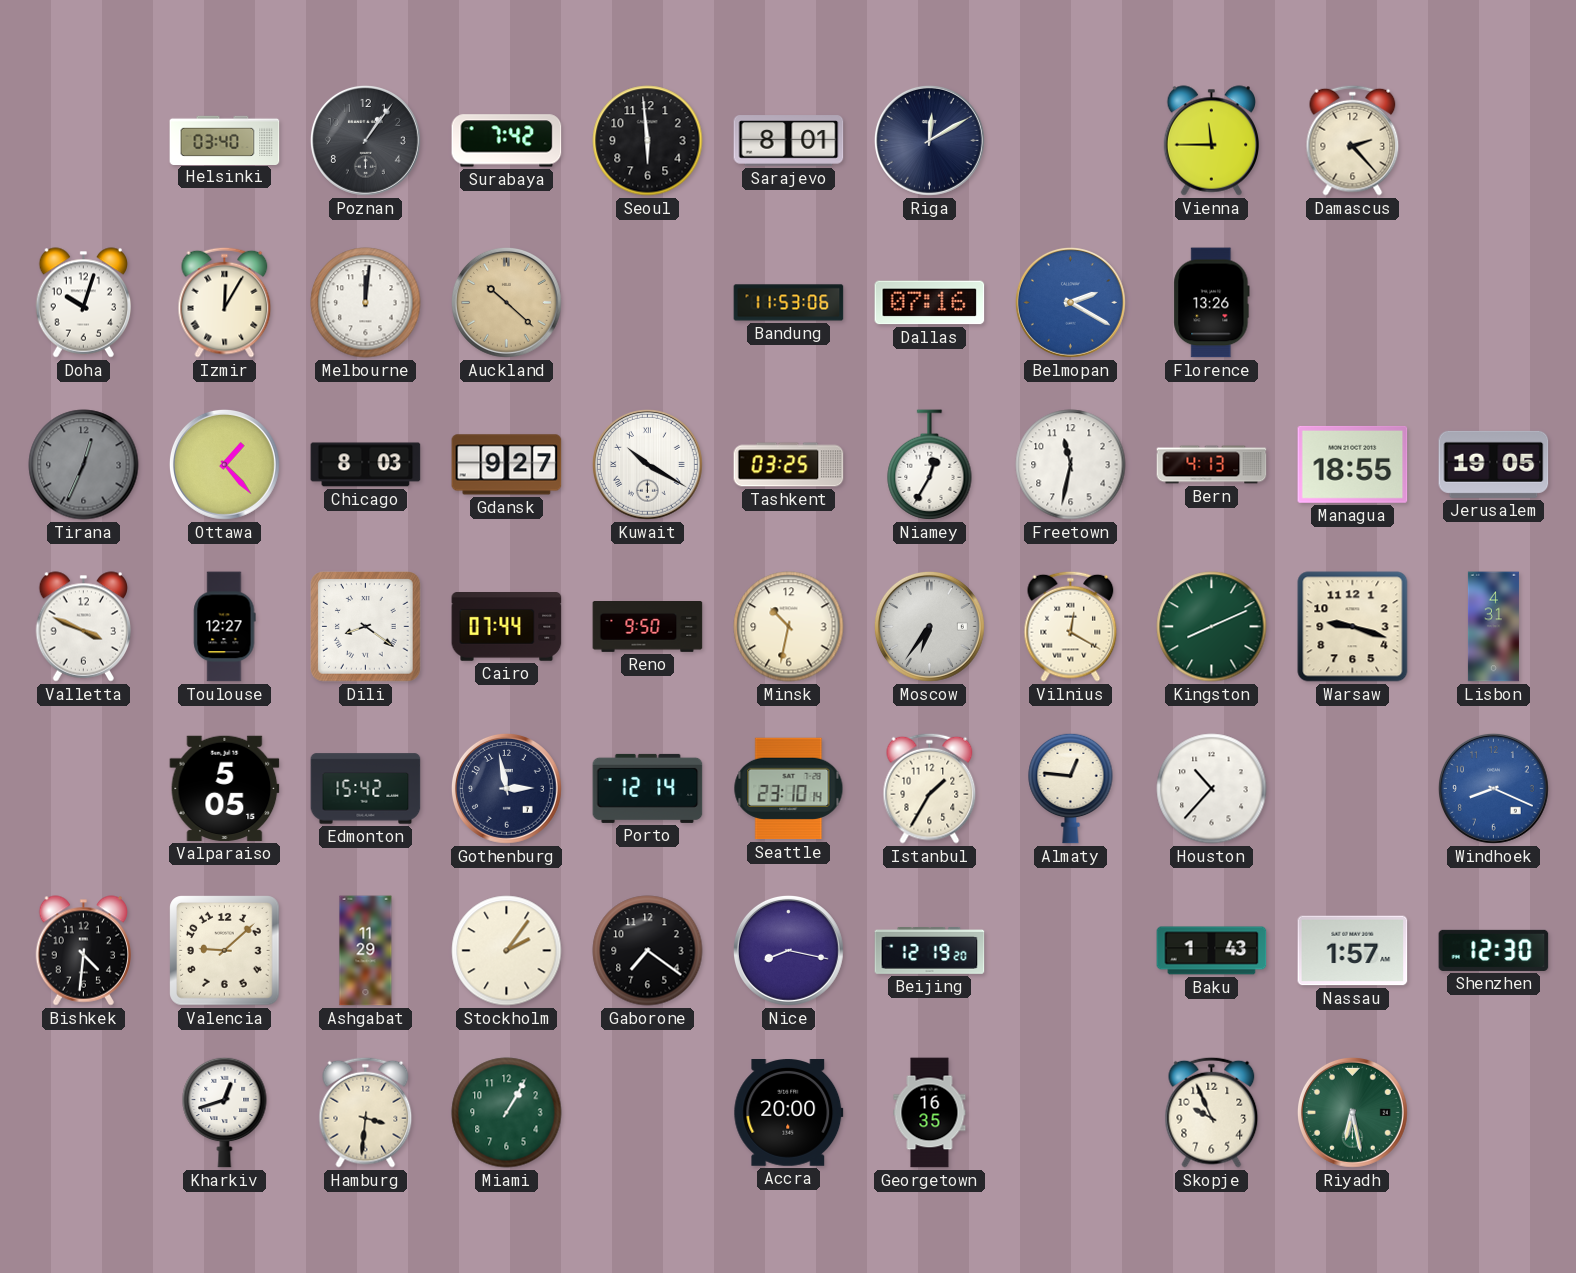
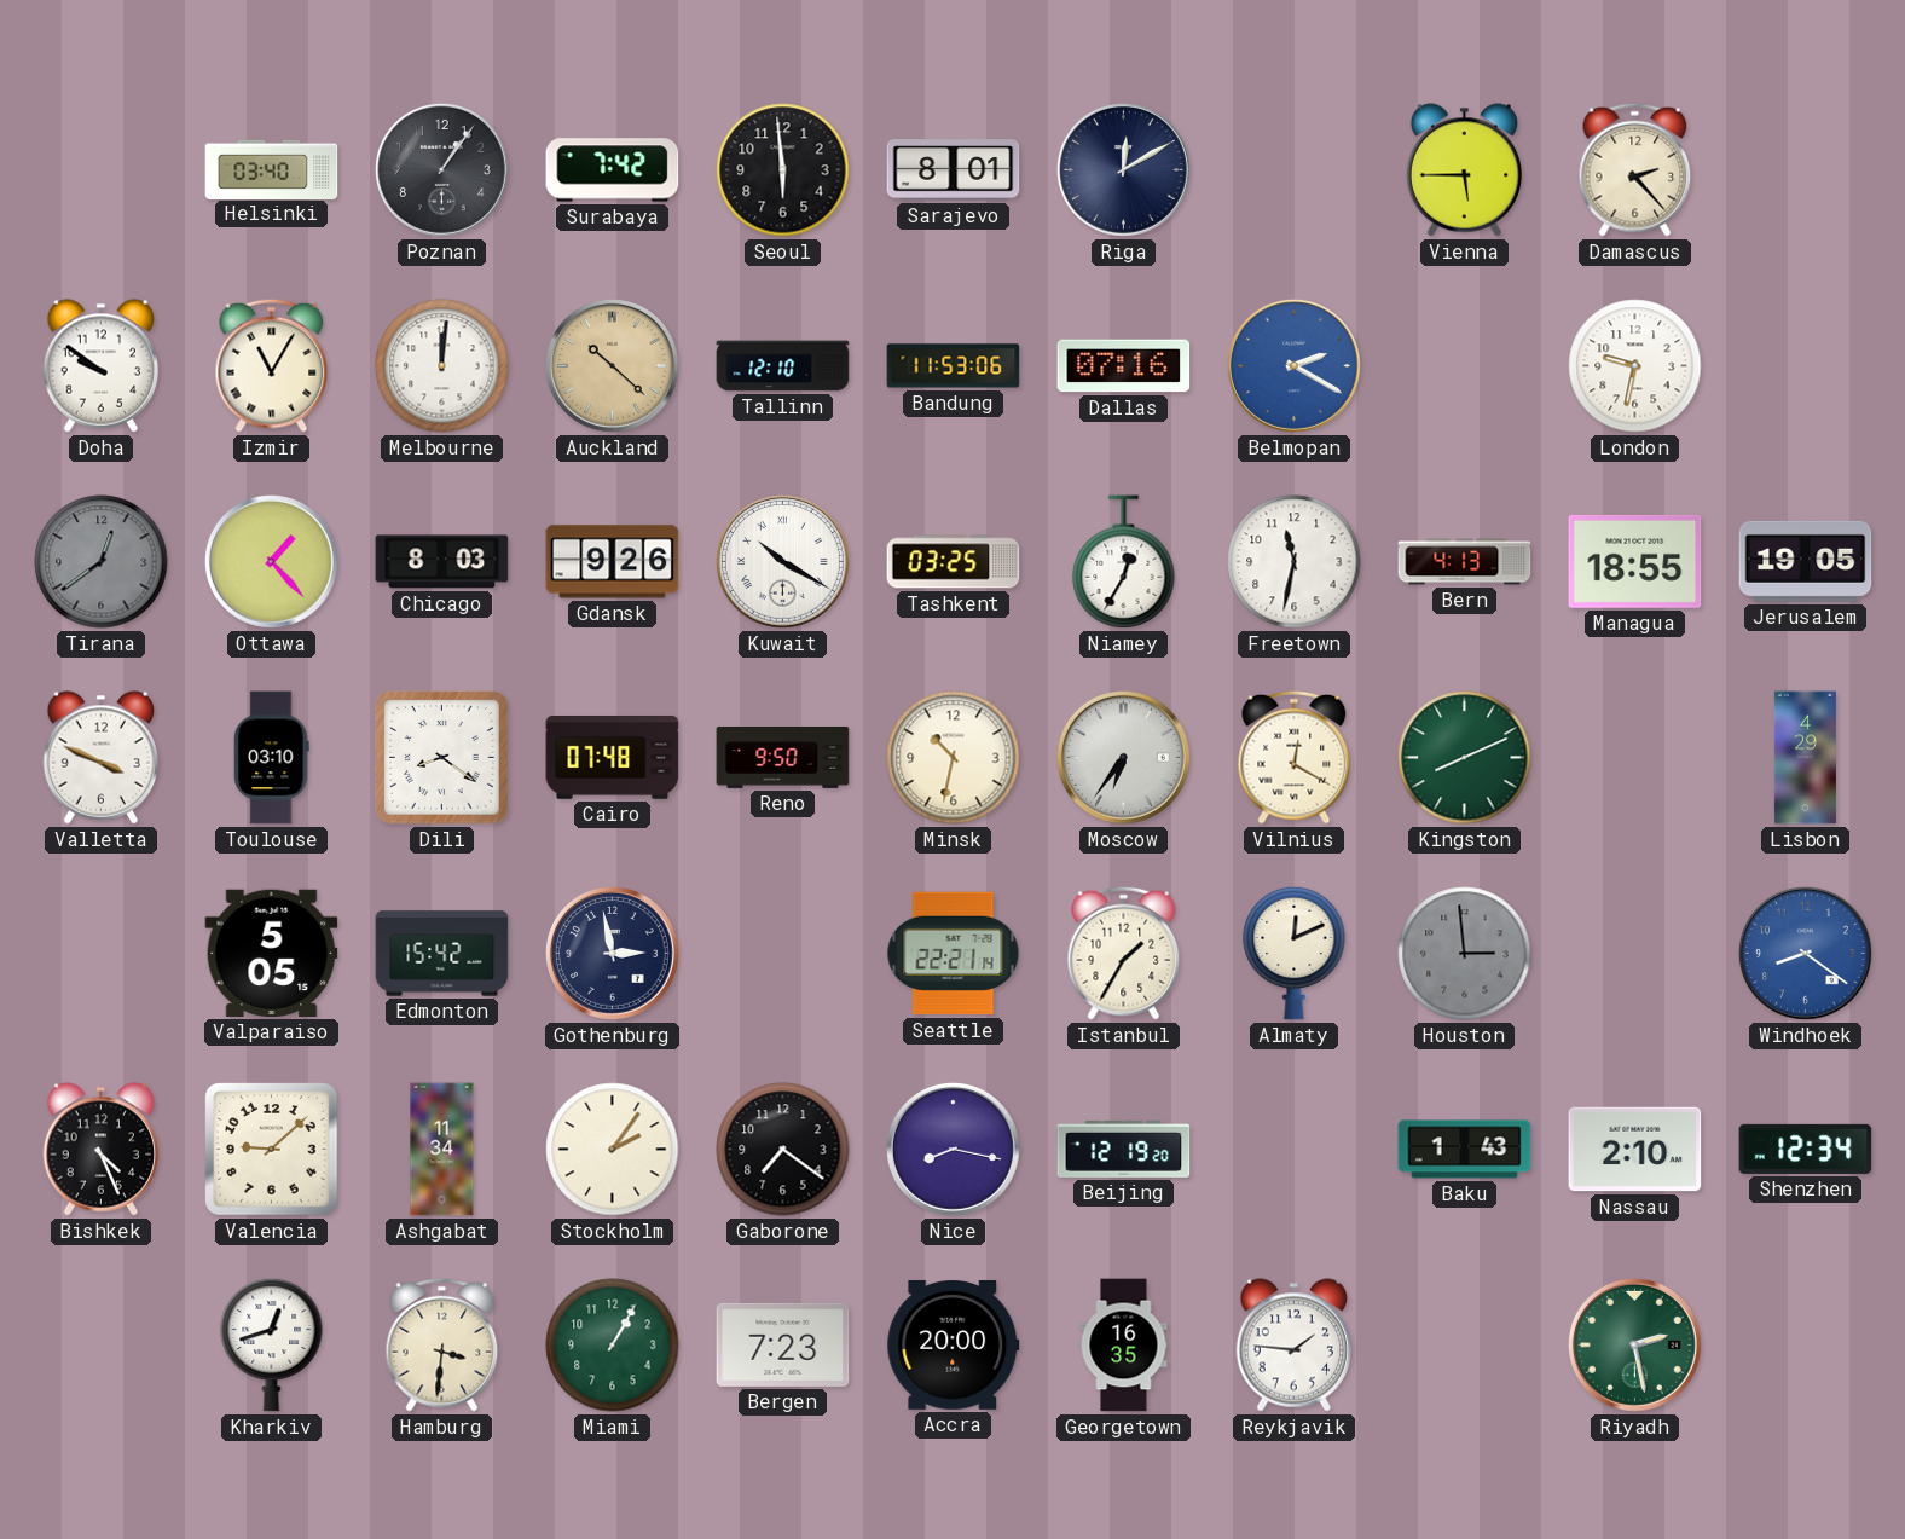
Vienna: 11:45 -> 5:45 (1464, 170)
Doha: 10:03 -> 9:51 (100, 366)
Izmir: 12:05 -> 11:05 (272, 365)
Tallinn: none -> 12:10 (783, 366)
Florence: 13:26 -> none (1212, 303)
London: none -> 9:32 (1635, 366)
Tirana: 12:34 -> 12:39 (102, 562)
Gdansk: 9:27 -> 9:26 (613, 562)
Toulouse: 12:27 -> 03:10 (272, 758)
Cairo: 07:44 -> 07:48 (613, 758)
Warsaw: 9:18 -> none (1353, 627)
Lisbon: 4:31 -> 4:29 (1805, 758)
Porto: 12:14 -> none (648, 788)
Seattle: 23:10 -> 22:21 (954, 954)
Almaty: 12:46 -> 12:11 (1295, 953)
Houston: 10:37 -> 2:59 (1465, 954)
Houston dial: white -> grey (1465, 954)
Windhoek: 8:19 -> 8:21 (1805, 953)
Bishkek: 4:31 -> 4:26 (100, 1150)
Ashgabat: 11:29 -> 11:34 (442, 1150)
Nassau: 1:57 -> 2:10 (1635, 1150)
Shenzhen: 12:30 -> 12:34 (1806, 1149)
Bergen: none -> 7:23 (783, 1344)
Reykjavik: none -> 1:46 (1293, 1346)
Skopje: 9:56 -> none (1212, 1112)
Riyadh: 6:28 -> 2:28 (1634, 1344)
